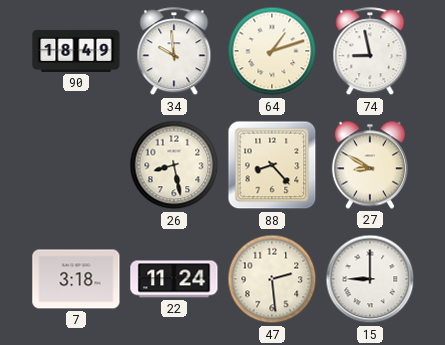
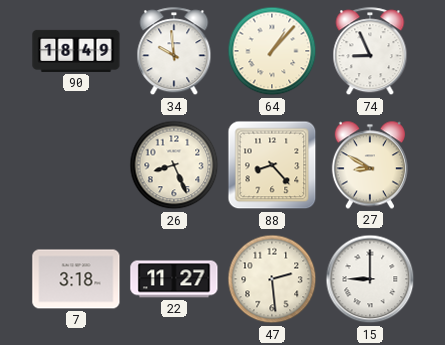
64: 1:12 -> 1:07 (272, 51)
74: 8:58 -> 8:56 (370, 52)
26: 8:28 -> 8:26 (174, 165)
22: 11:24 -> 11:27 (174, 279)
